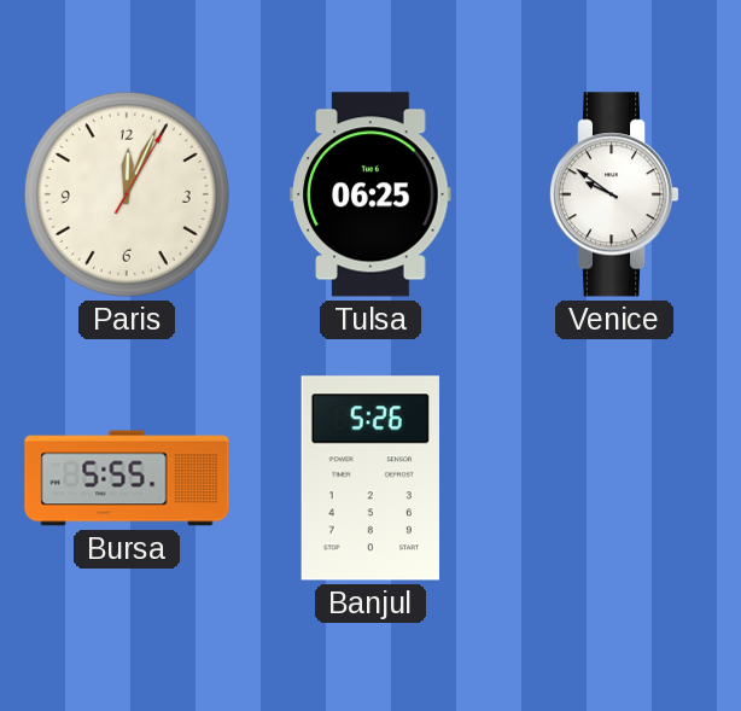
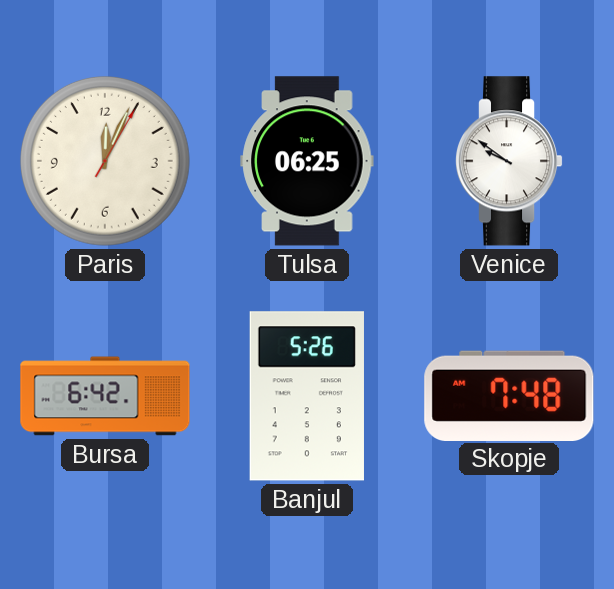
Bursa: 5:55 -> 6:42 (105, 396)
Skopje: none -> 7:48 (509, 395)
